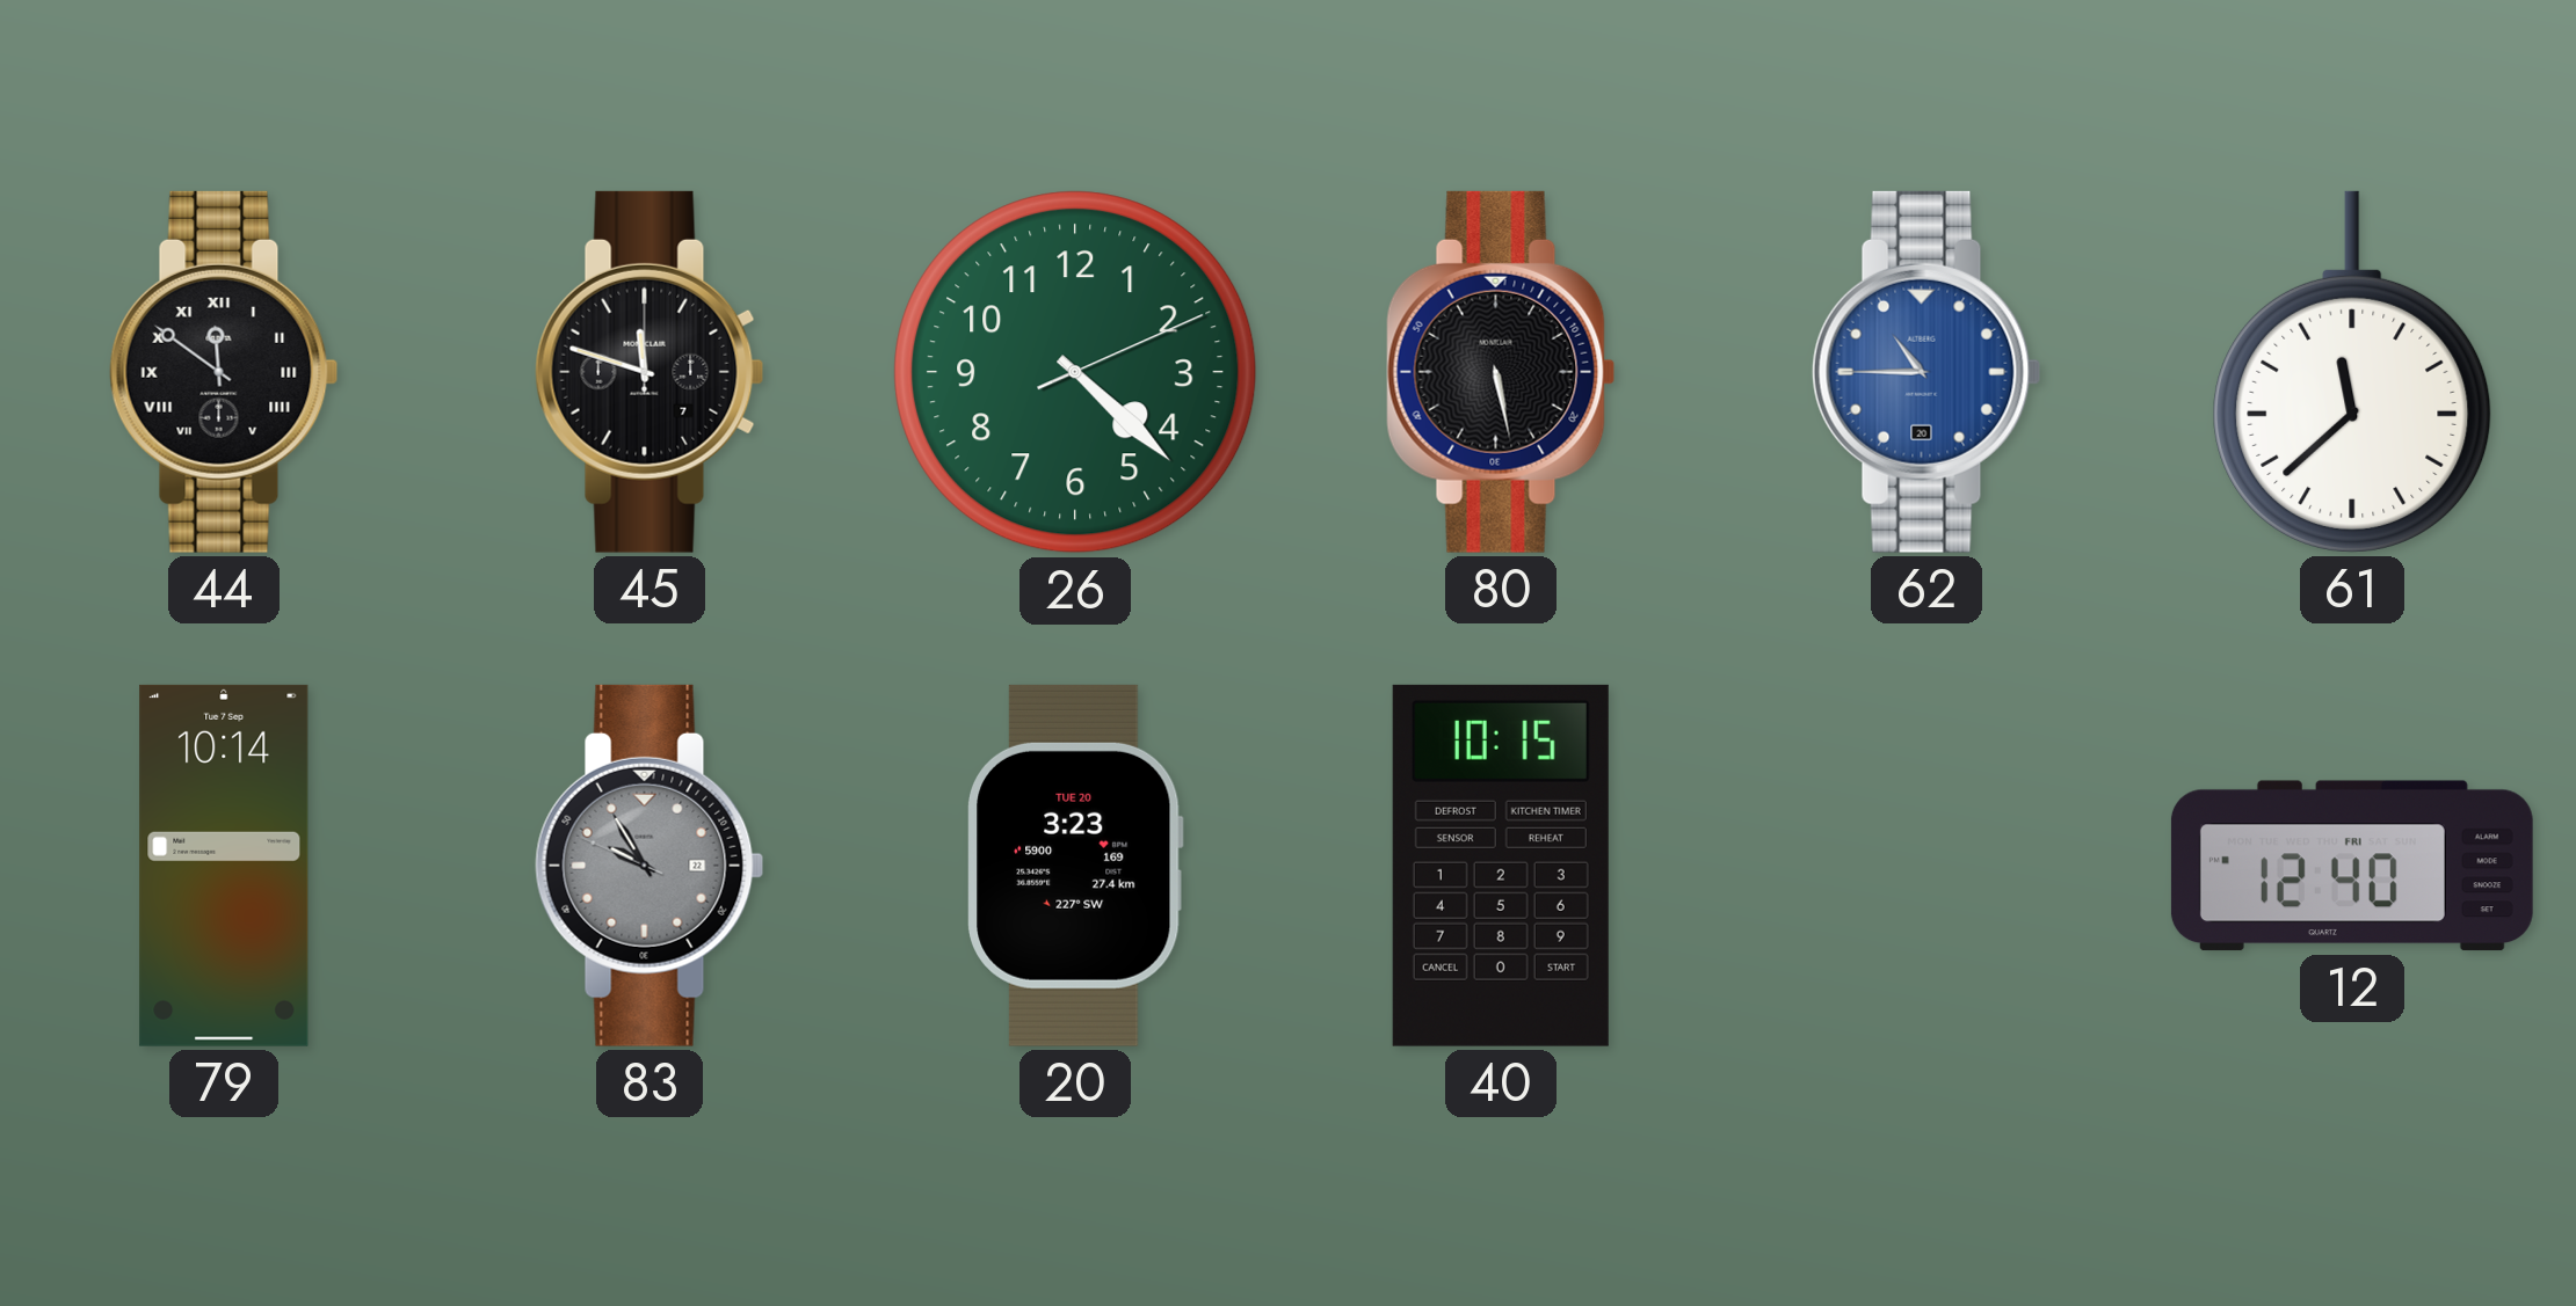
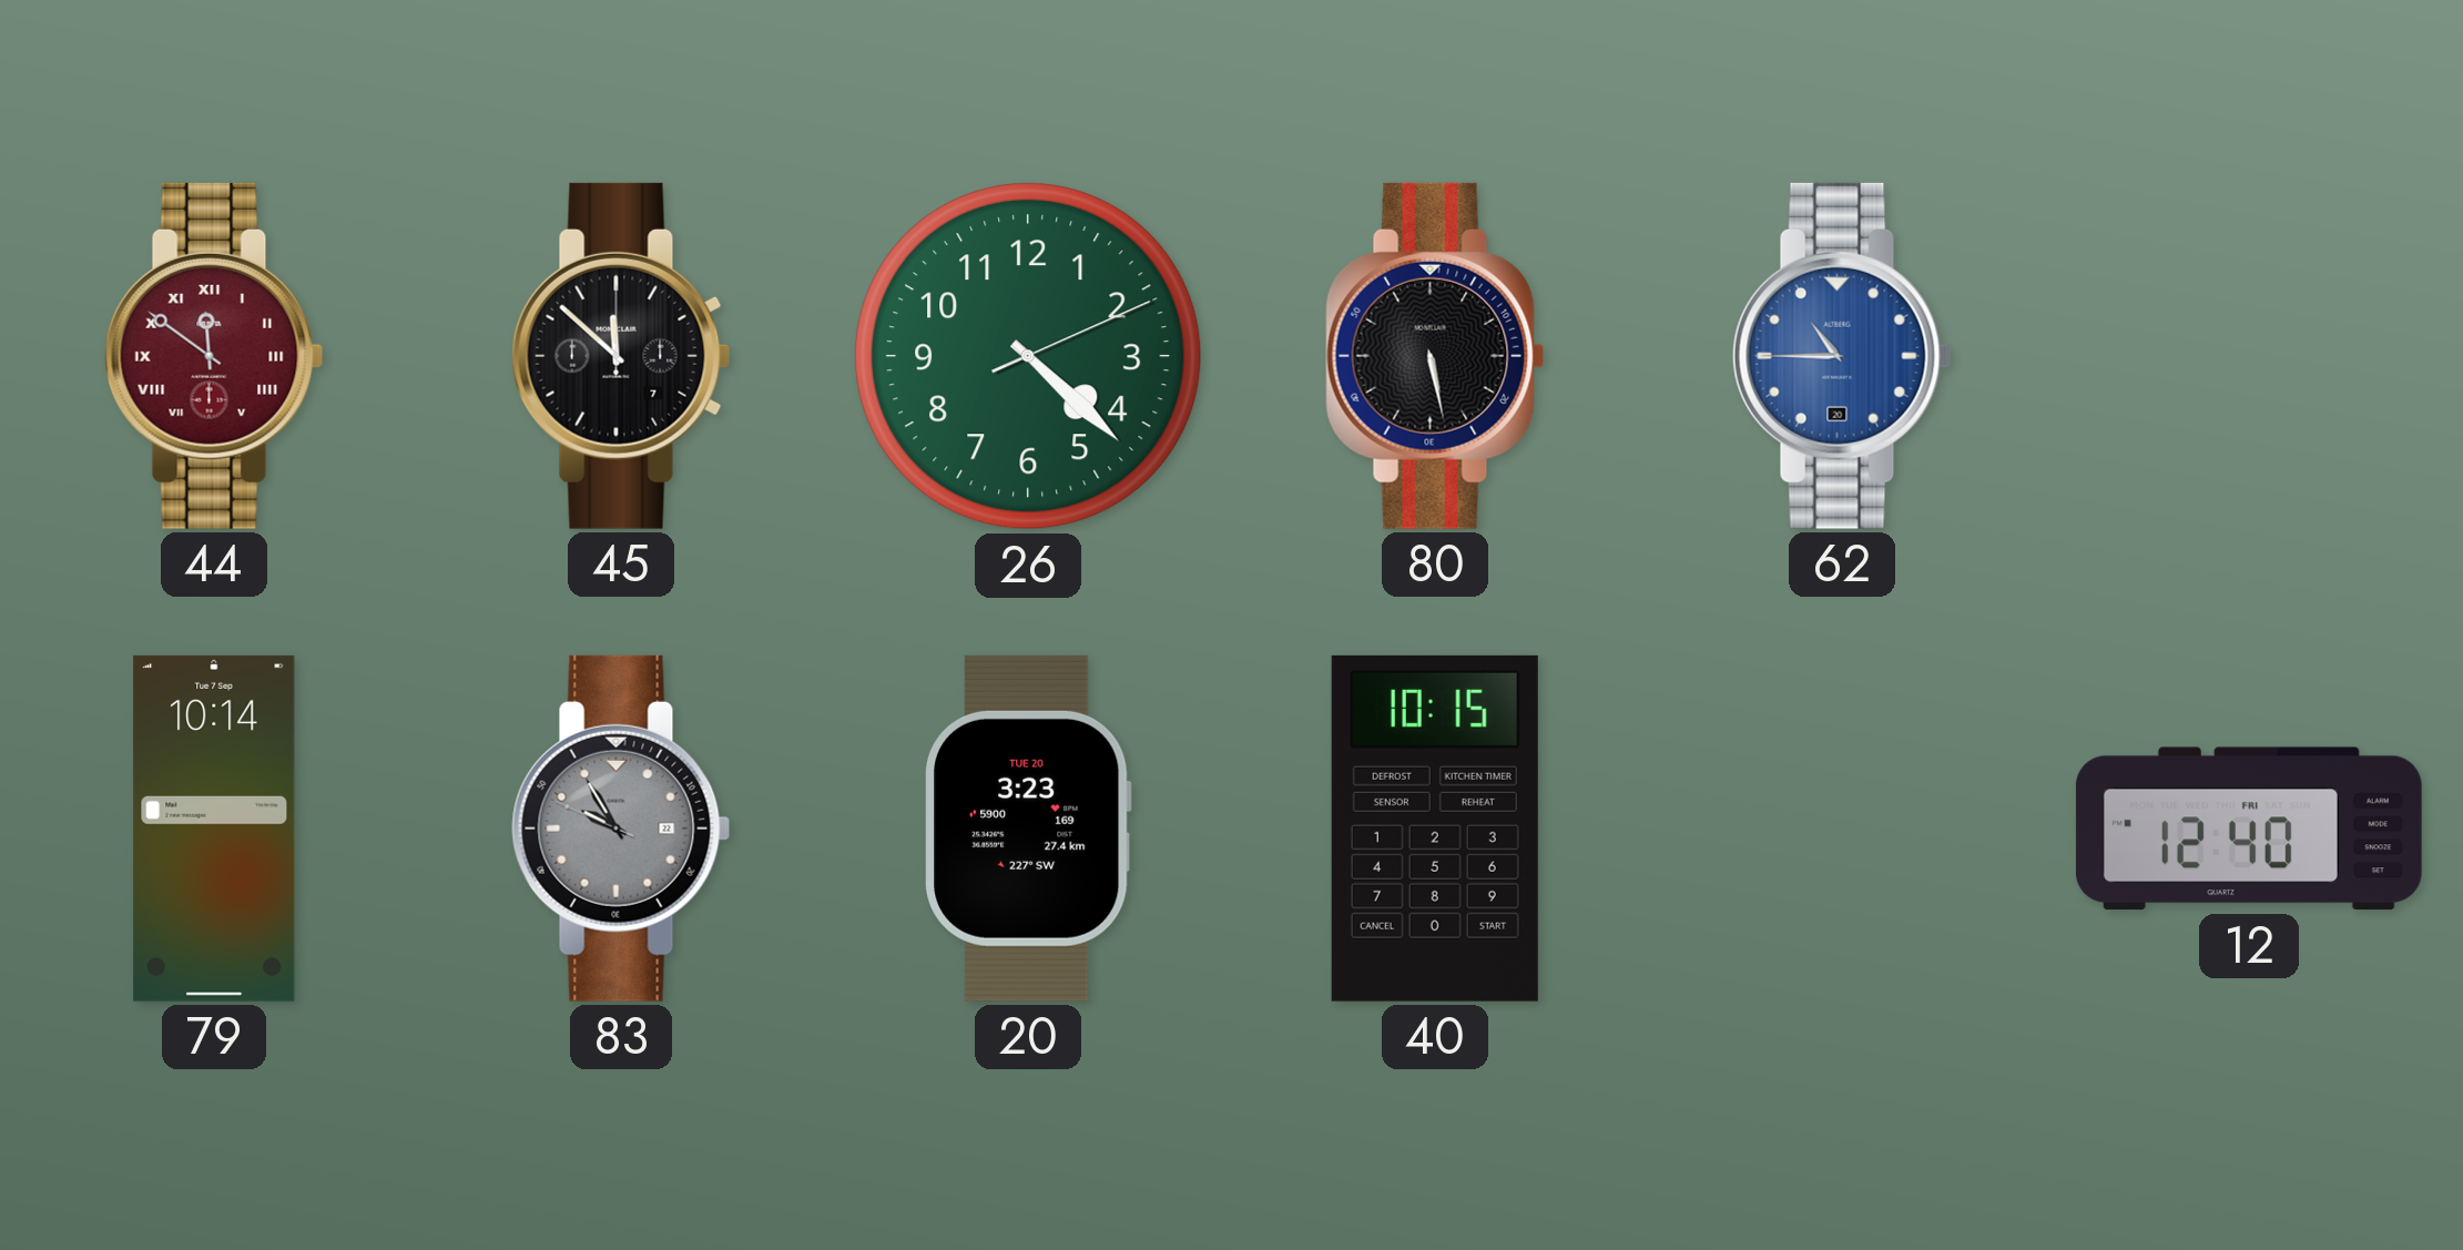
44 dial: black -> burgundy (214, 356)
45: 11:48 -> 11:52 (621, 356)
61: 11:38 -> none (2352, 372)
